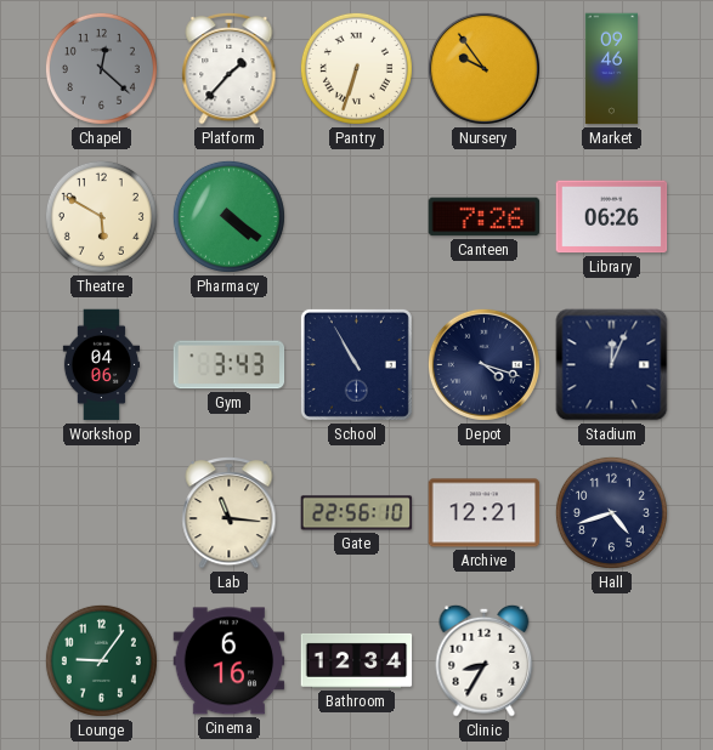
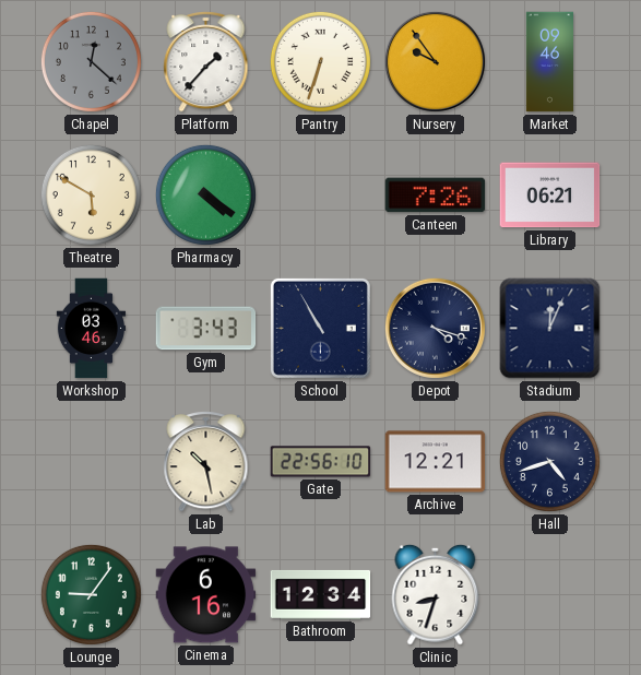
Library: 06:26 -> 06:21 (550, 196)
Workshop: 04:06 -> 03:46 (92, 329)
Lab: 11:16 -> 10:28 (206, 462)
Clinic: 8:35 -> 8:33 (436, 594)
